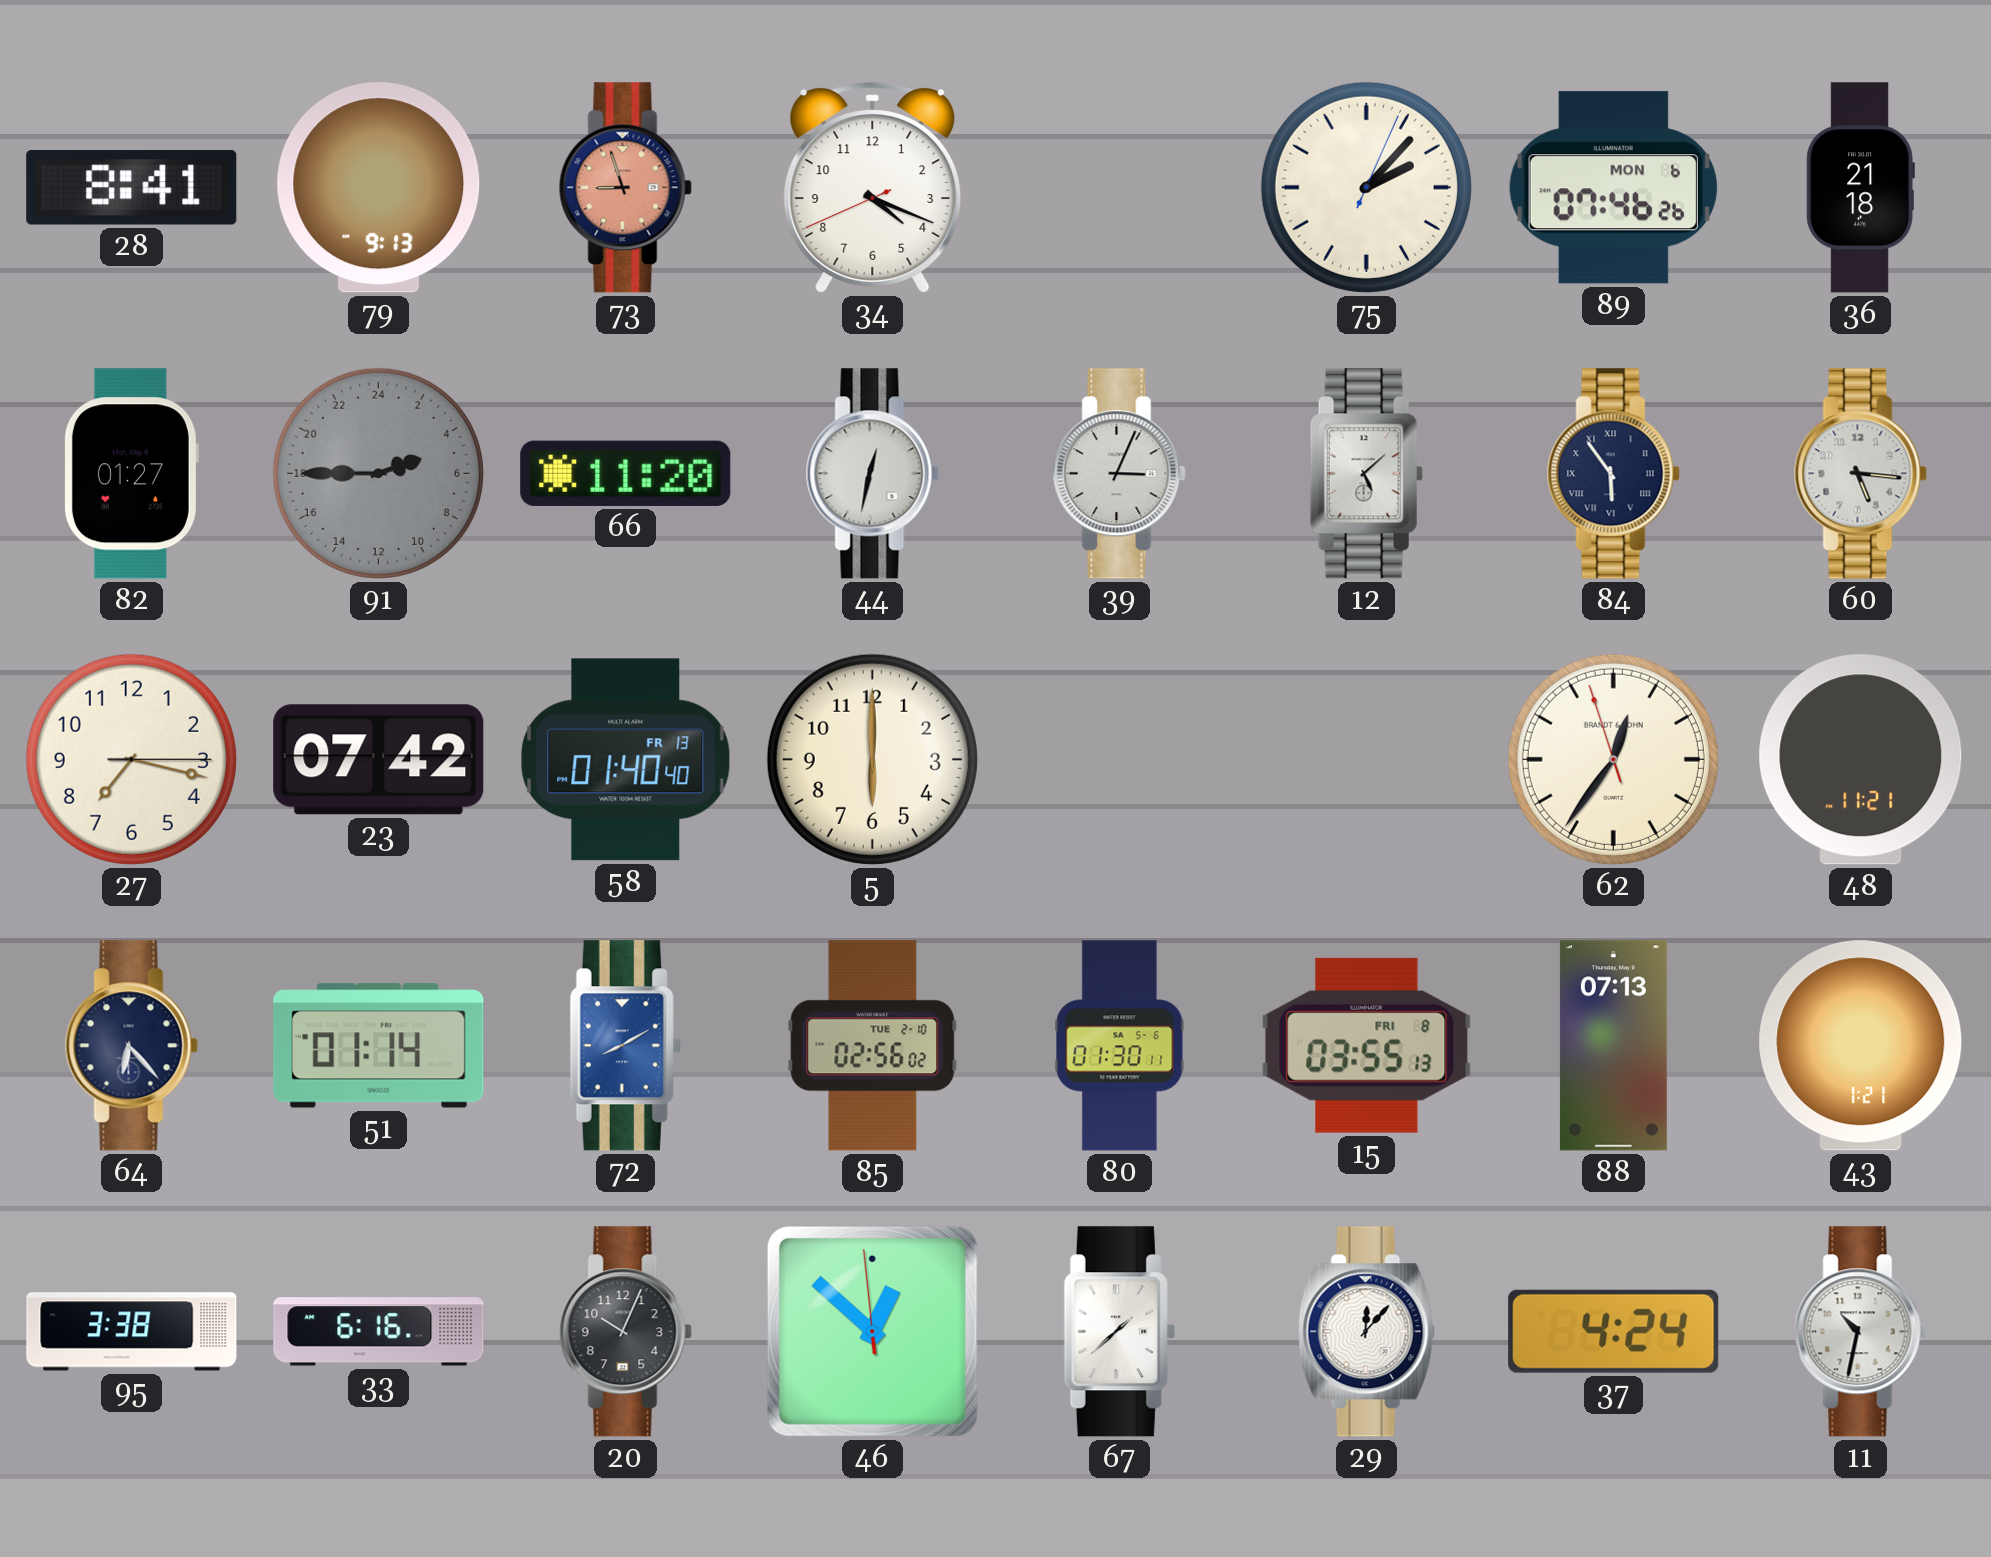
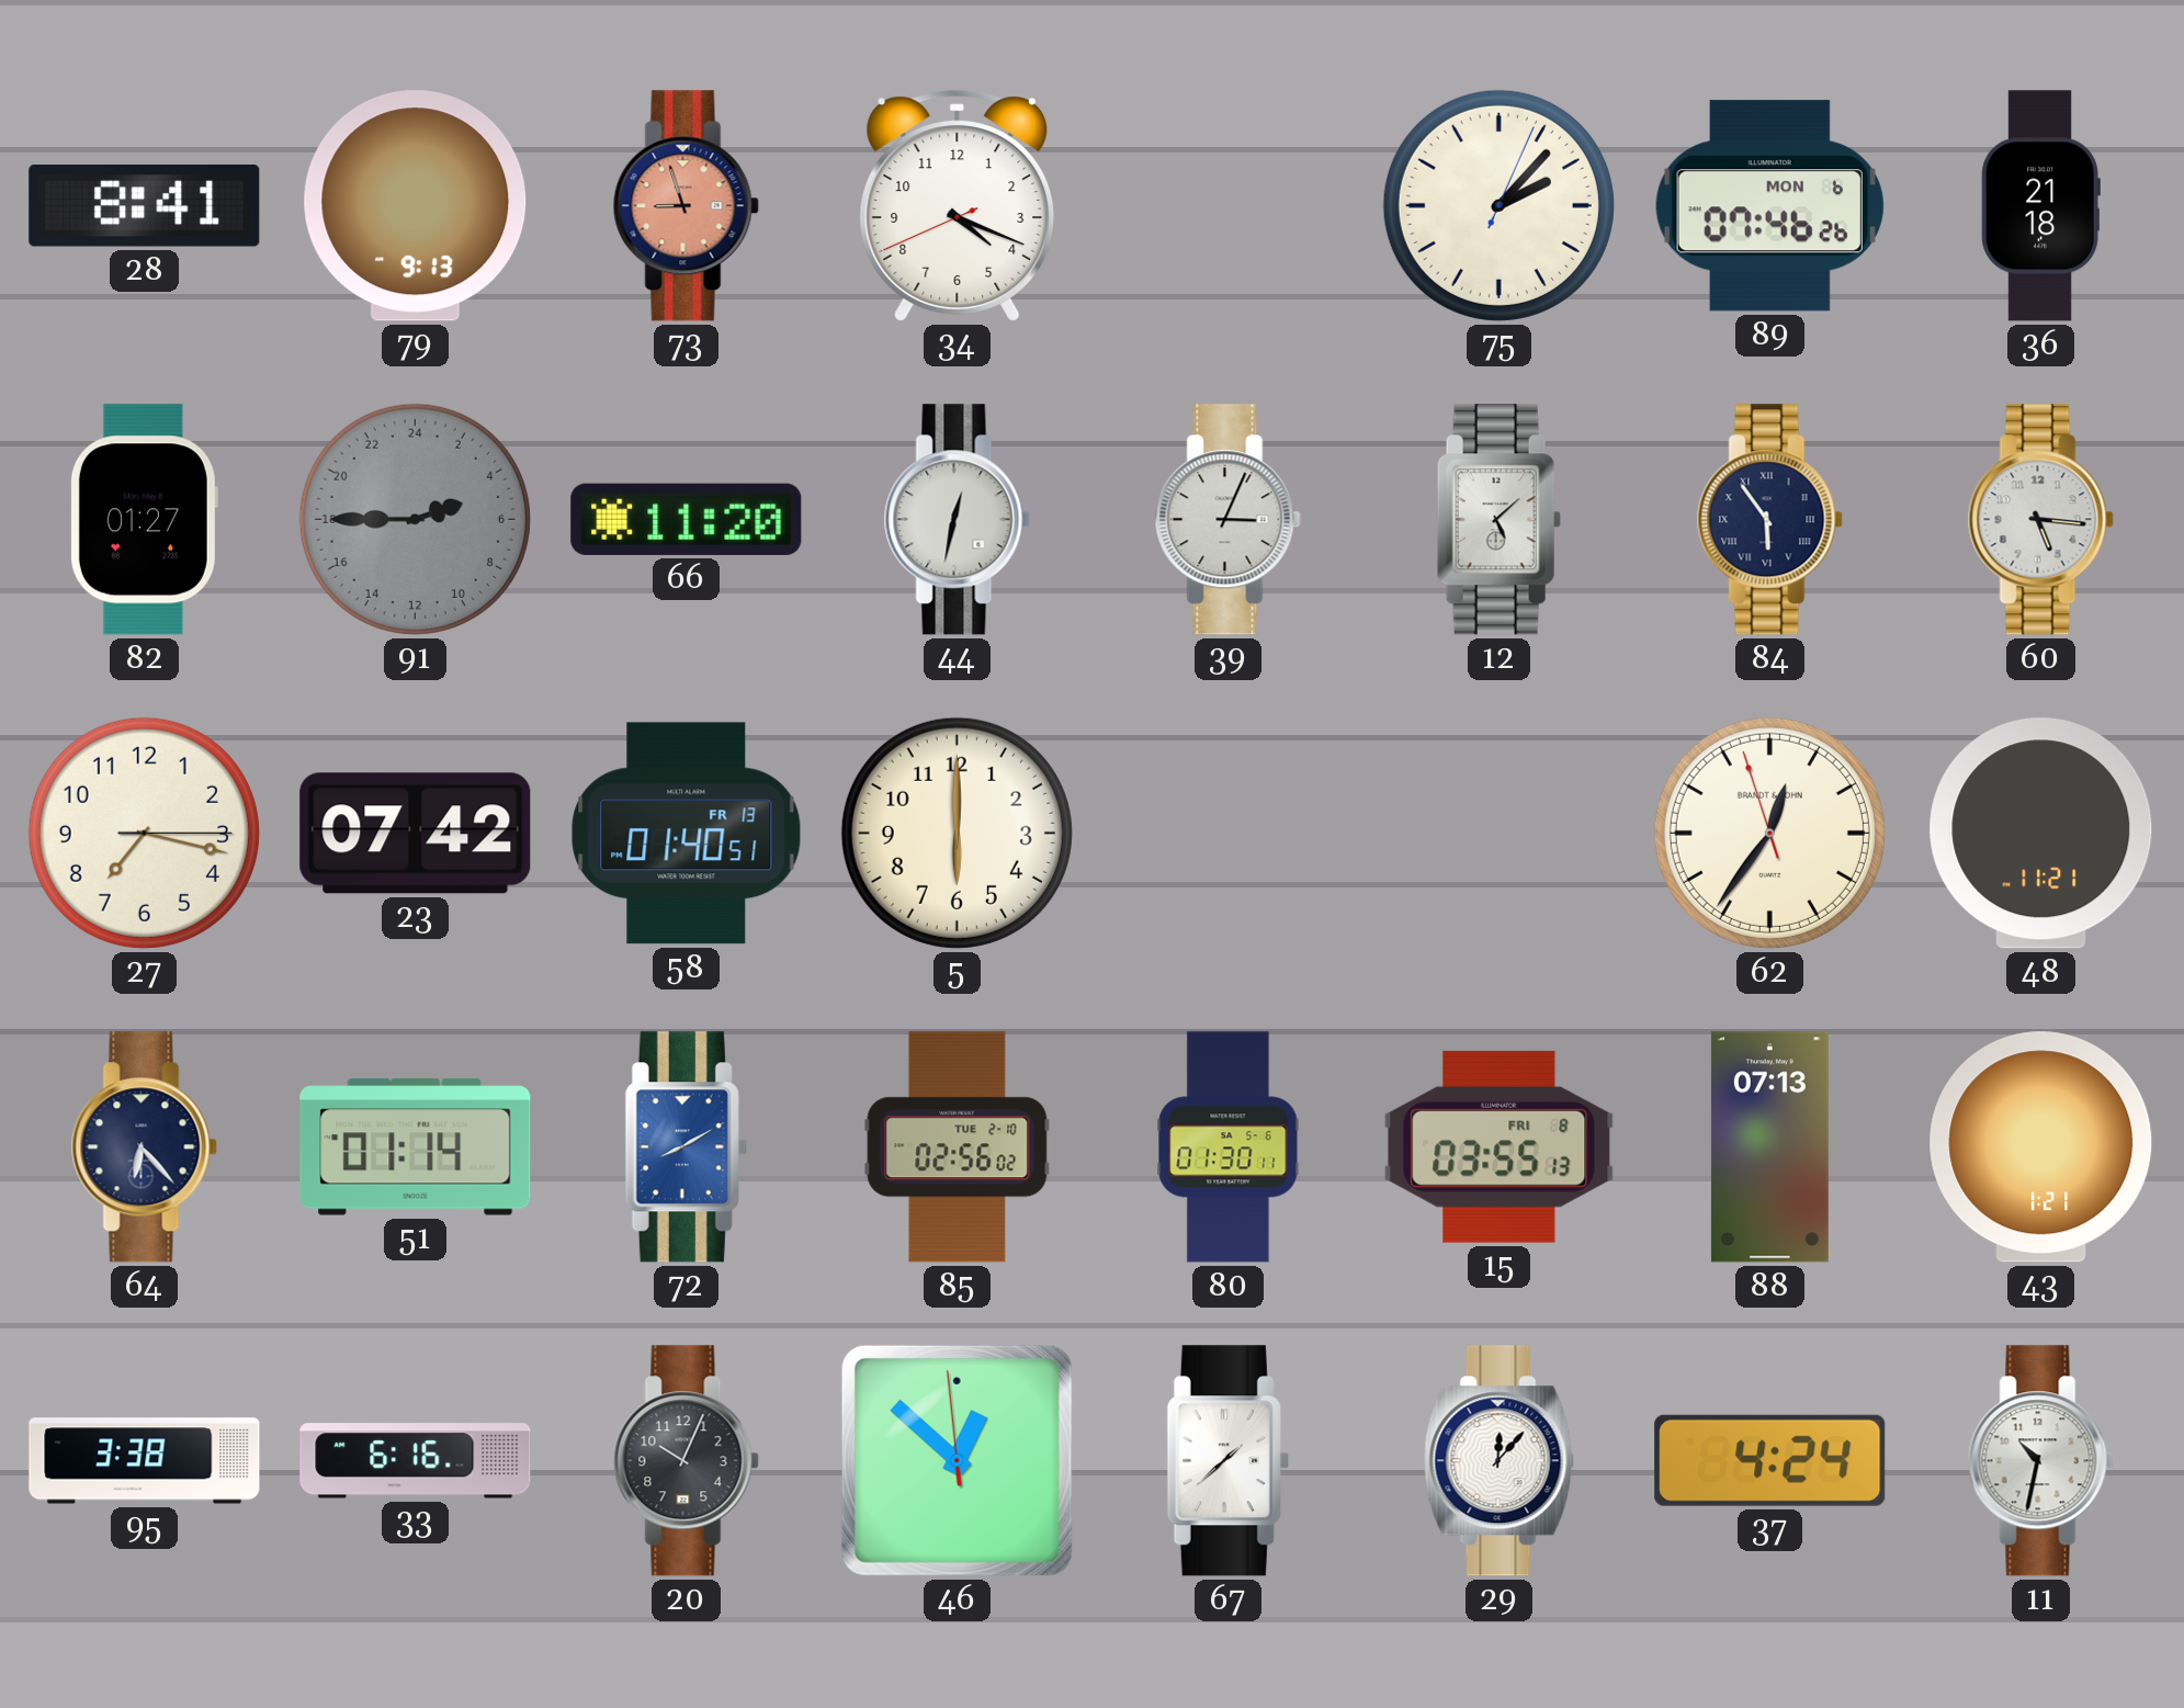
58: 01:40:40 -> 01:40:51 (687, 834)
